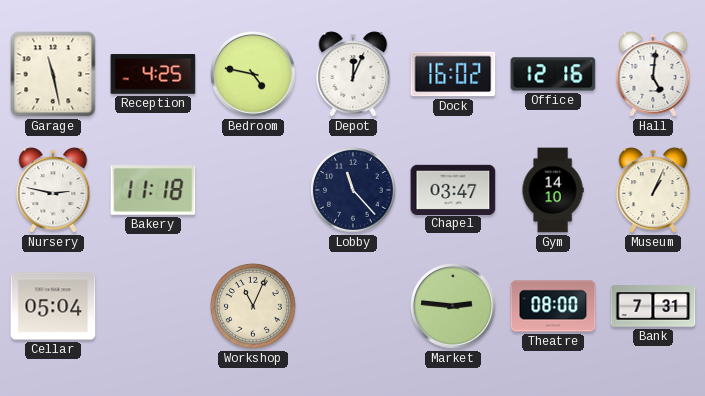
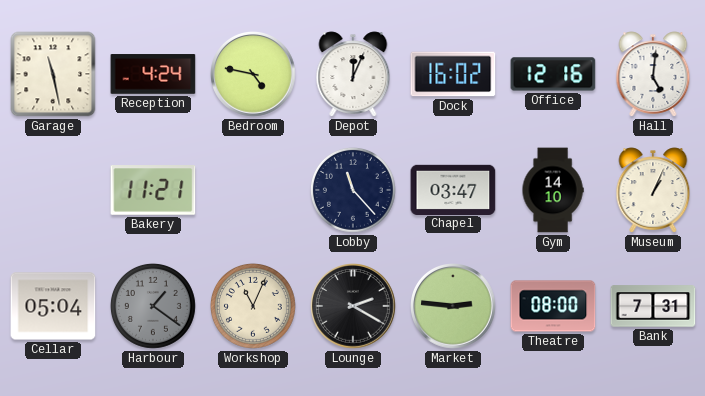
Reception: 4:25 -> 4:24 (153, 74)
Nursery: 2:47 -> none (53, 190)
Bakery: 11:18 -> 11:21 (153, 190)
Harbour: none -> 1:21 (153, 306)
Lounge: none -> 2:20 (354, 307)
